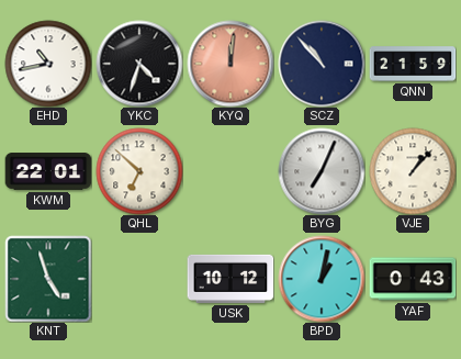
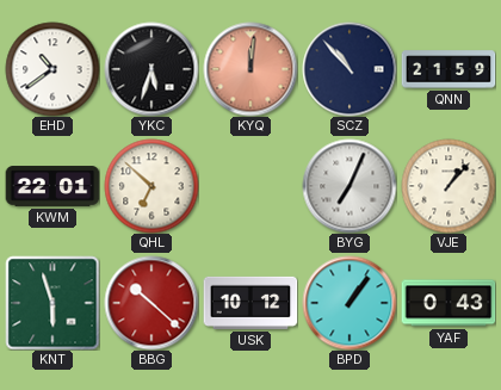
EHD: 10:43 -> 10:39 (52, 69)
YKC: 4:33 -> 5:33 (151, 69)
KNT: 4:57 -> 5:57 (52, 303)
BBG: none -> 10:22 (151, 303)
BPD: 1:02 -> 1:06 (350, 303)
